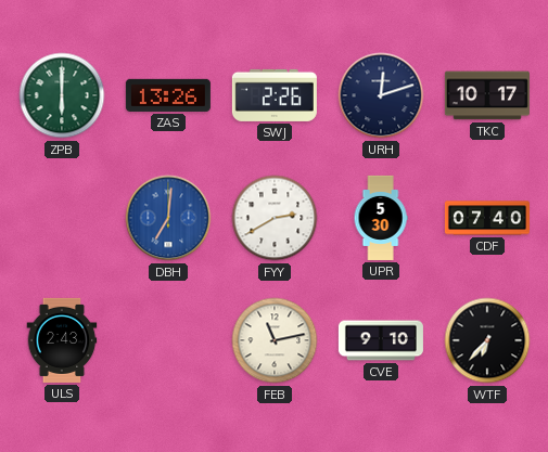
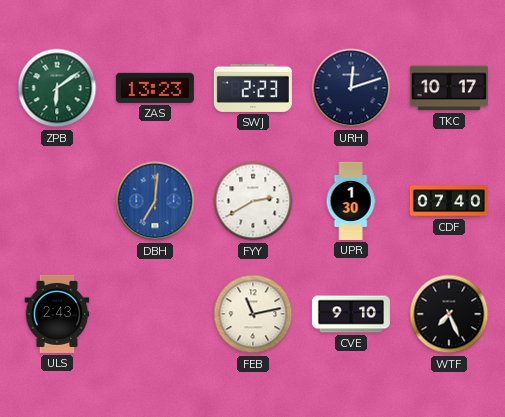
ZPB: 6:00 -> 6:09 (57, 88)
ZAS: 13:26 -> 13:23 (155, 88)
SWJ: 2:26 -> 2:23 (253, 88)
UPR: 5:30 -> 1:30 (351, 201)
WTF: 6:37 -> 7:26 (449, 314)
